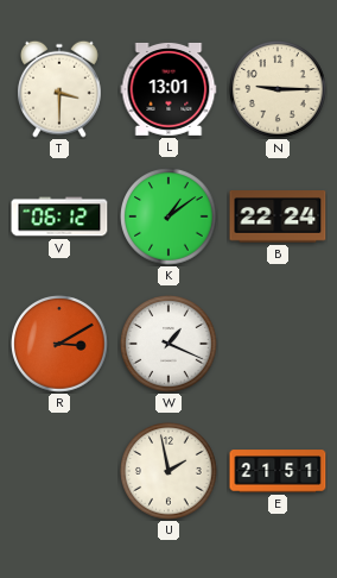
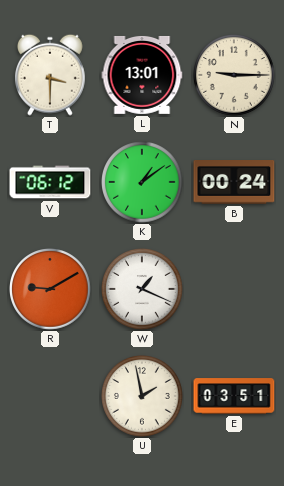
B: 22:24 -> 00:24 (234, 183)
R: 3:10 -> 9:10 (50, 289)
E: 21:51 -> 03:51 (234, 396)
